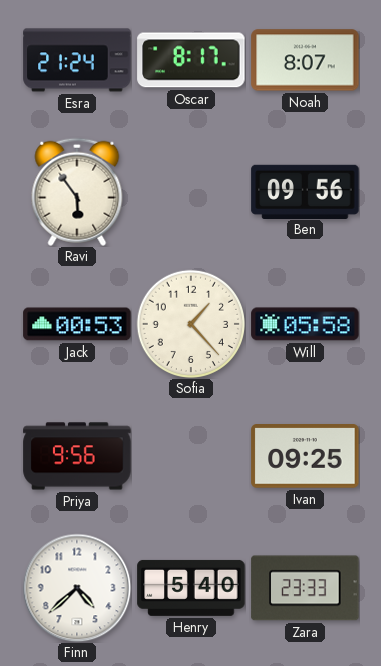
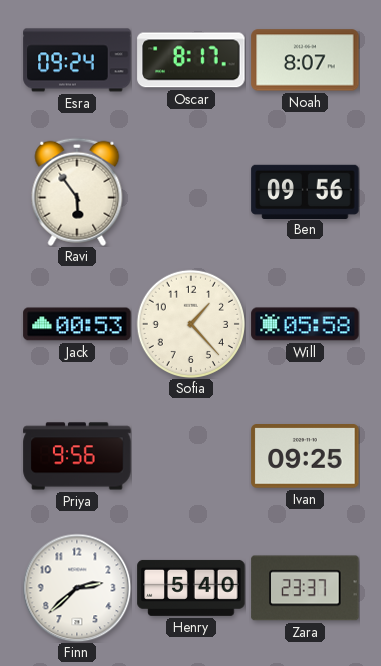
Esra: 21:24 -> 09:24 (77, 60)
Finn: 4:38 -> 2:38 (77, 588)
Zara: 23:33 -> 23:37 (305, 588)
